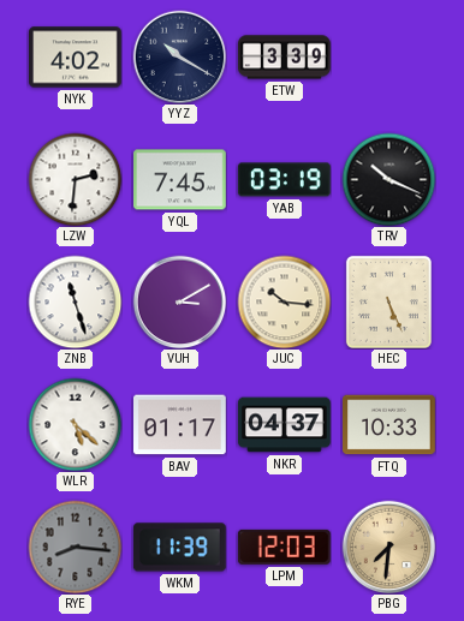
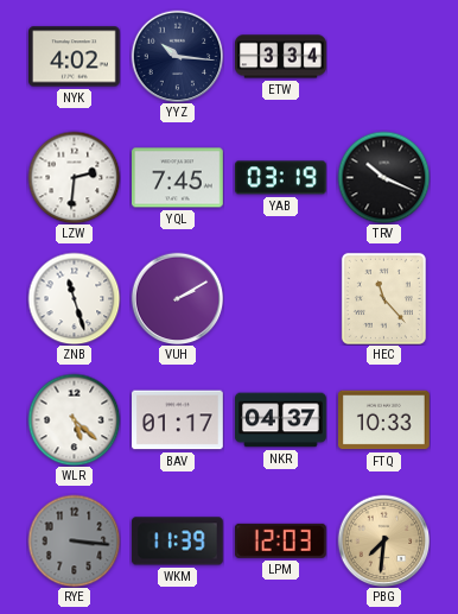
YYZ: 10:20 -> 10:16 (177, 56)
ETW: 3:39 -> 3:34 (281, 57)
VUH: 3:10 -> 2:10 (177, 298)
JUC: 10:16 -> none (284, 301)
HEC: 5:26 -> 11:23 (383, 298)
RYE: 8:16 -> 3:16 (74, 540)
